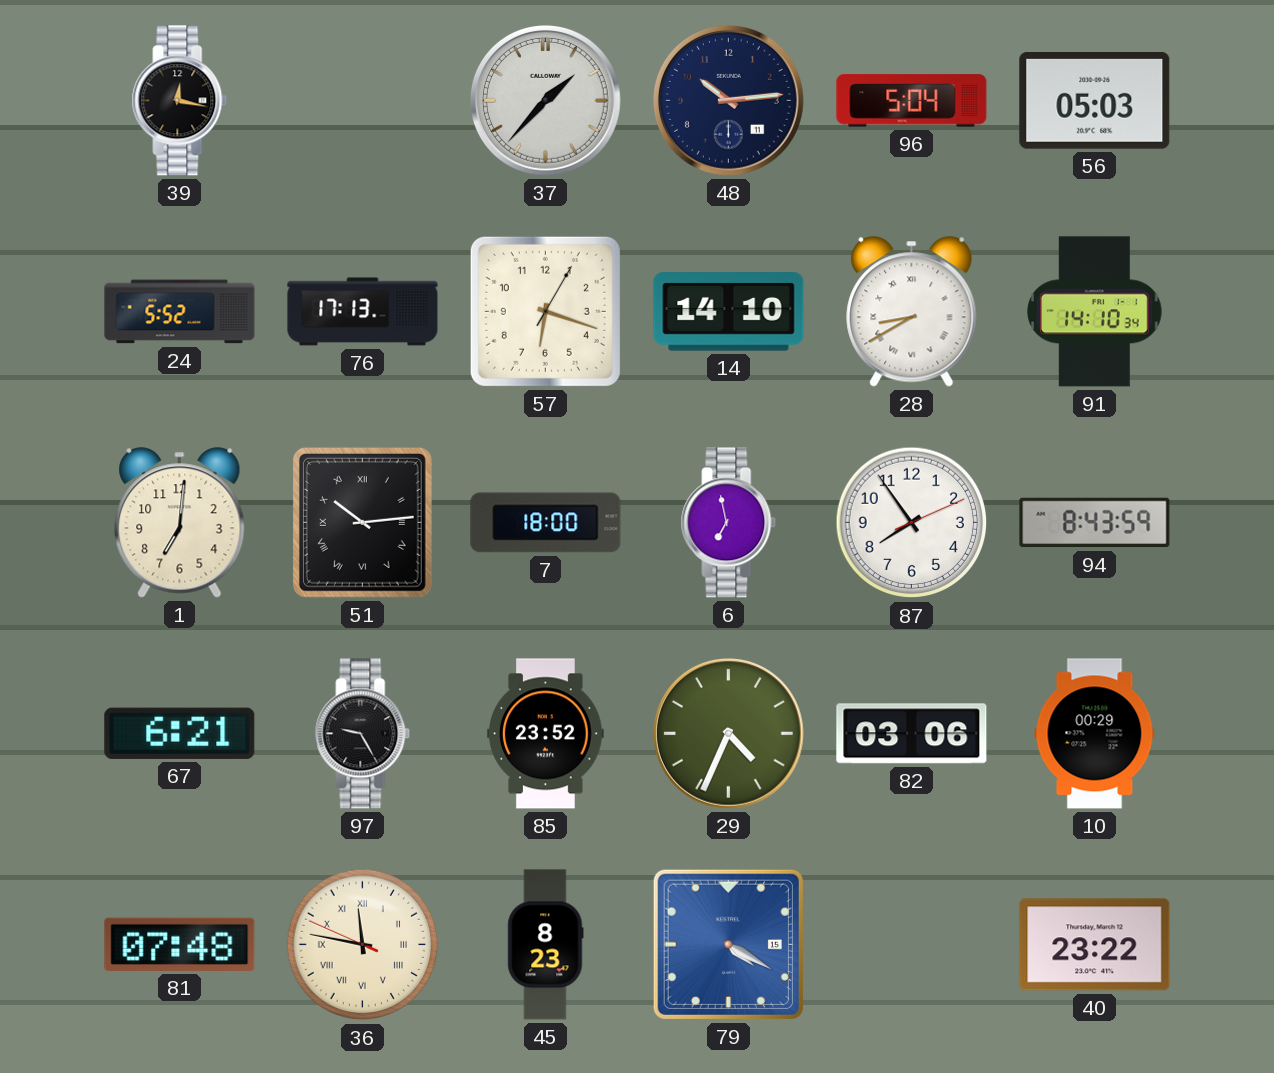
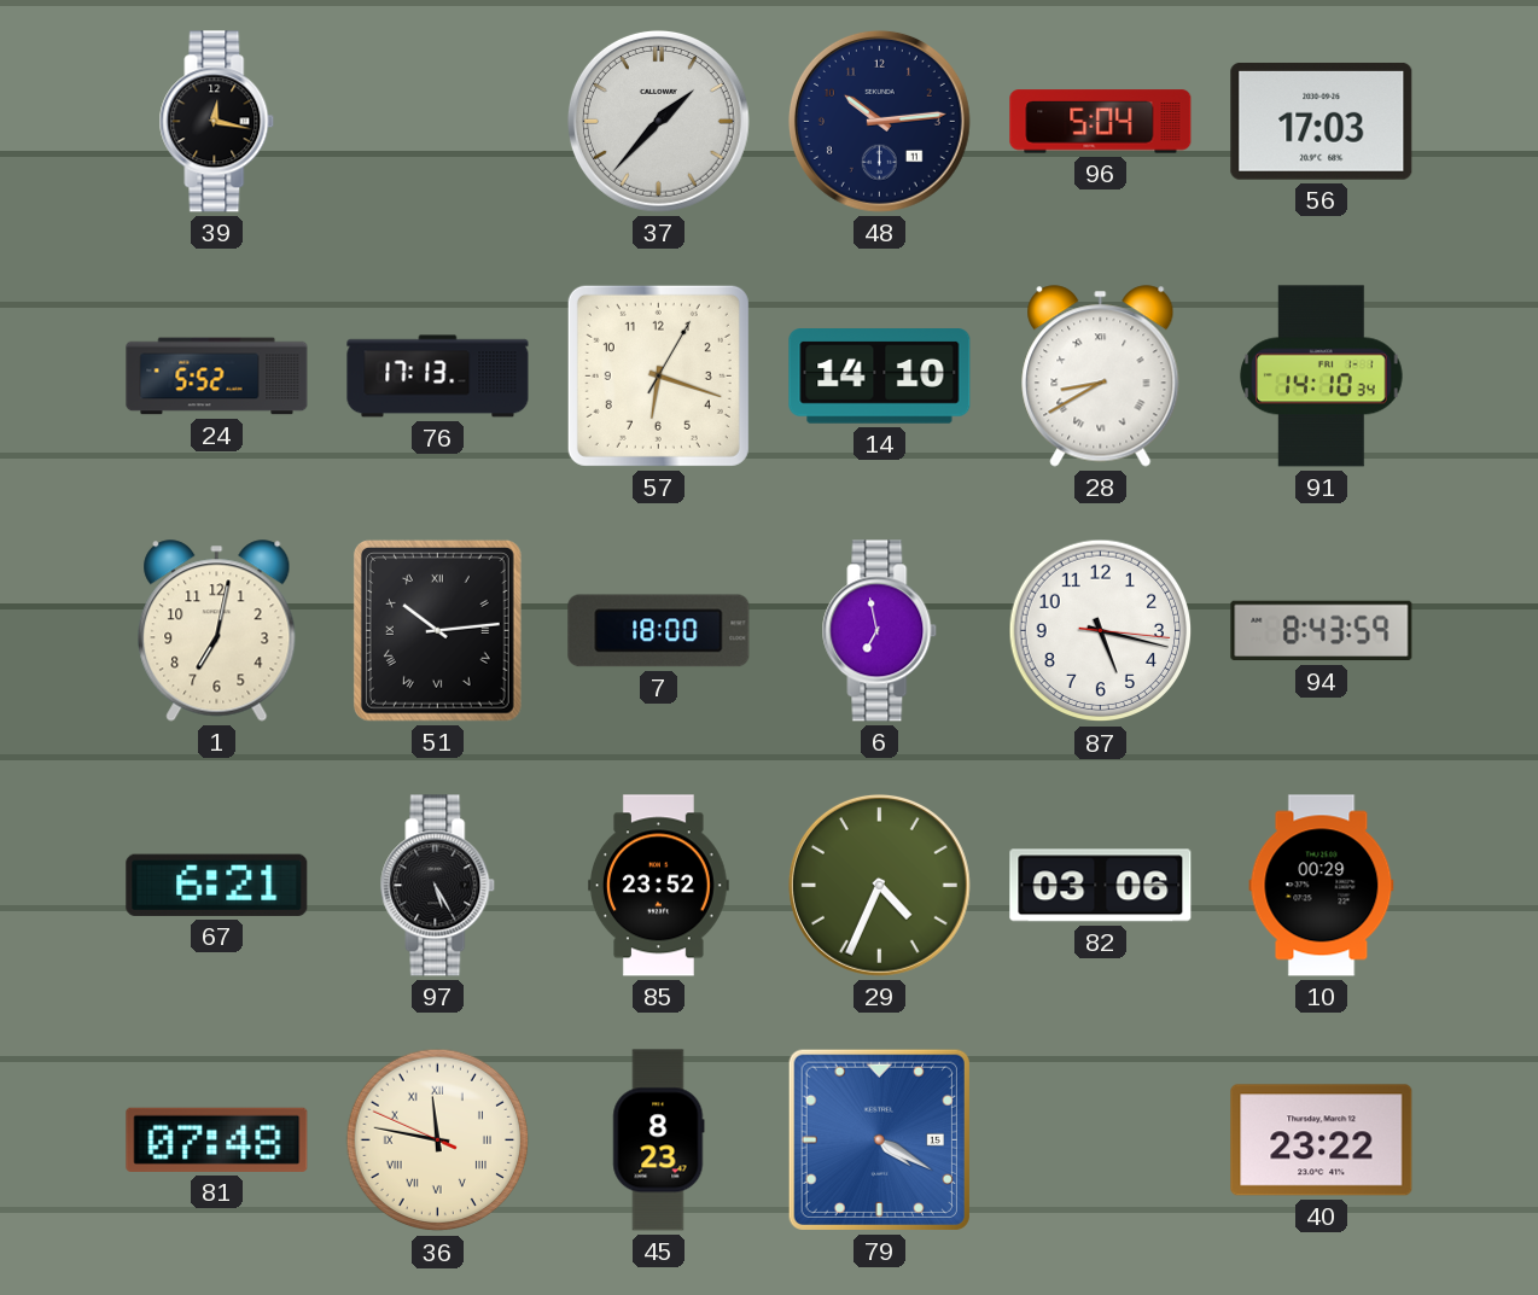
56: 05:03 -> 17:03 (1322, 121)
1: 7:01 -> 7:02 (217, 631)
87: 7:54 -> 5:17 (1101, 631)
97: 9:25 -> 5:25 (438, 886)
